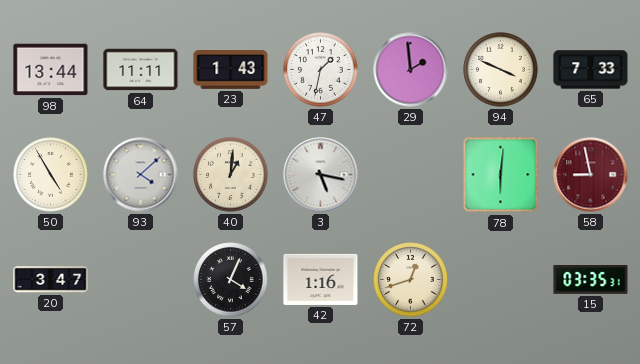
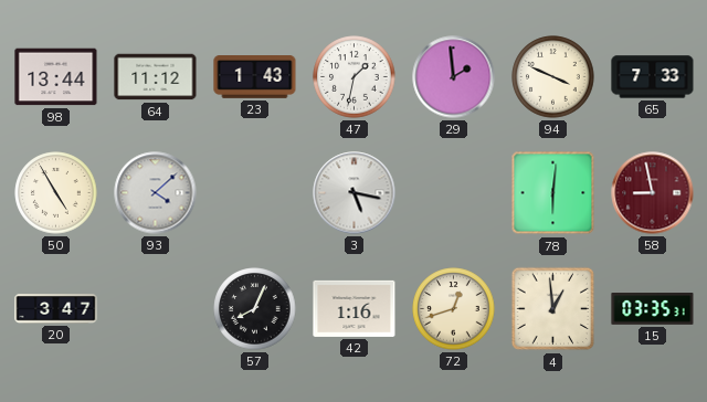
64: 11:11 -> 11:12 (156, 77)
40: 1:01 -> none (231, 175)
57: 4:04 -> 8:04 (255, 309)
4: none -> 12:59 (553, 309)
